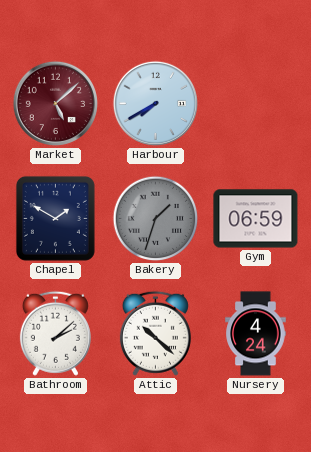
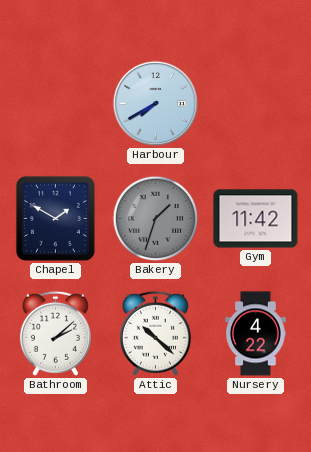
Market: 5:08 -> none (55, 103)
Gym: 06:59 -> 11:42 (256, 219)
Nursery: 4:24 -> 4:22 (256, 334)
